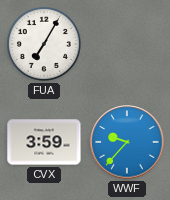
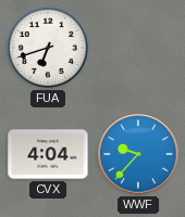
FUA: 7:05 -> 6:42 (48, 48)
CVX: 3:59 -> 4:04 (48, 154)
